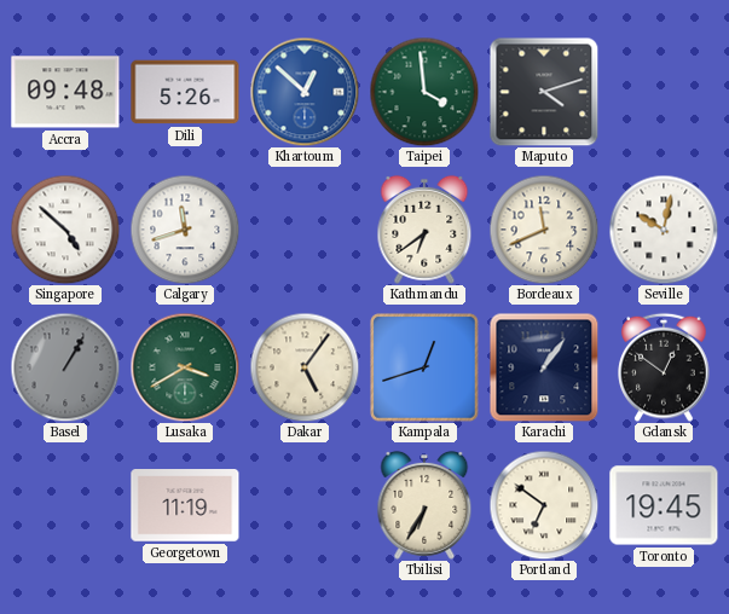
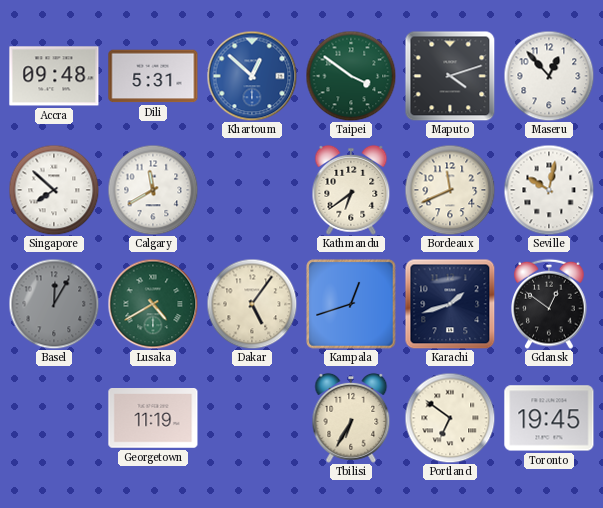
Dili: 5:26 -> 5:31 (153, 76)
Taipei: 3:59 -> 3:51 (351, 76)
Maseru: none -> 12:53 (549, 76)
Singapore: 4:52 -> 7:52 (54, 190)
Calgary: 11:42 -> 11:40 (153, 190)
Basel: 1:05 -> 12:05 (54, 304)
Lusaka: 3:40 -> 4:40 (153, 304)
Karachi: 1:06 -> 1:42 (450, 304)
